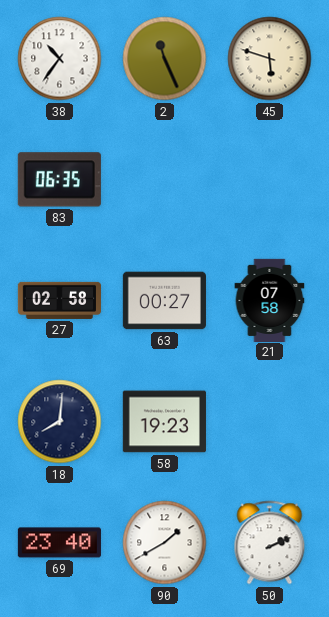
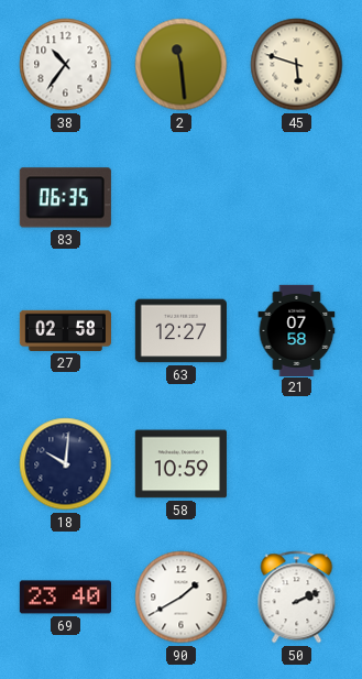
2: 11:26 -> 11:29 (182, 65)
63: 00:27 -> 12:27 (180, 331)
18: 8:01 -> 10:01 (66, 464)
58: 19:23 -> 10:59 (180, 464)
